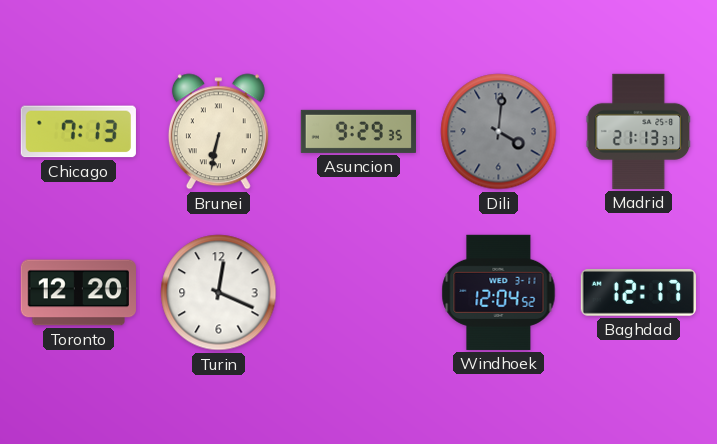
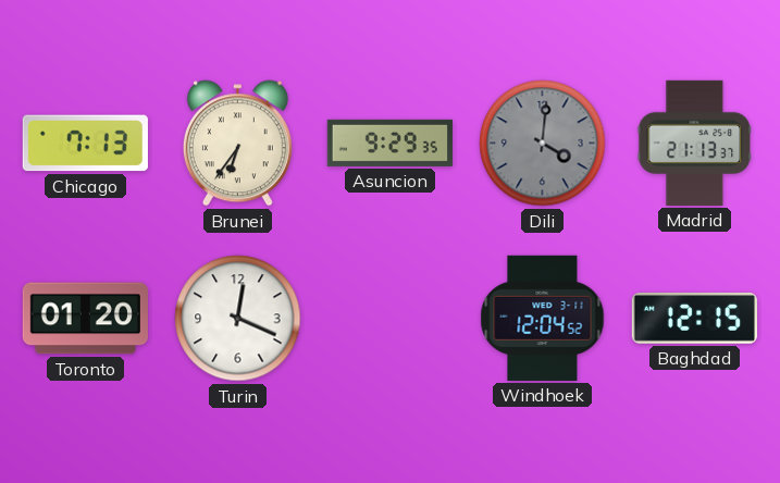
Brunei: 6:32 -> 6:36 (237, 144)
Toronto: 12:20 -> 01:20 (85, 319)
Baghdad: 12:17 -> 12:15 (694, 319)
